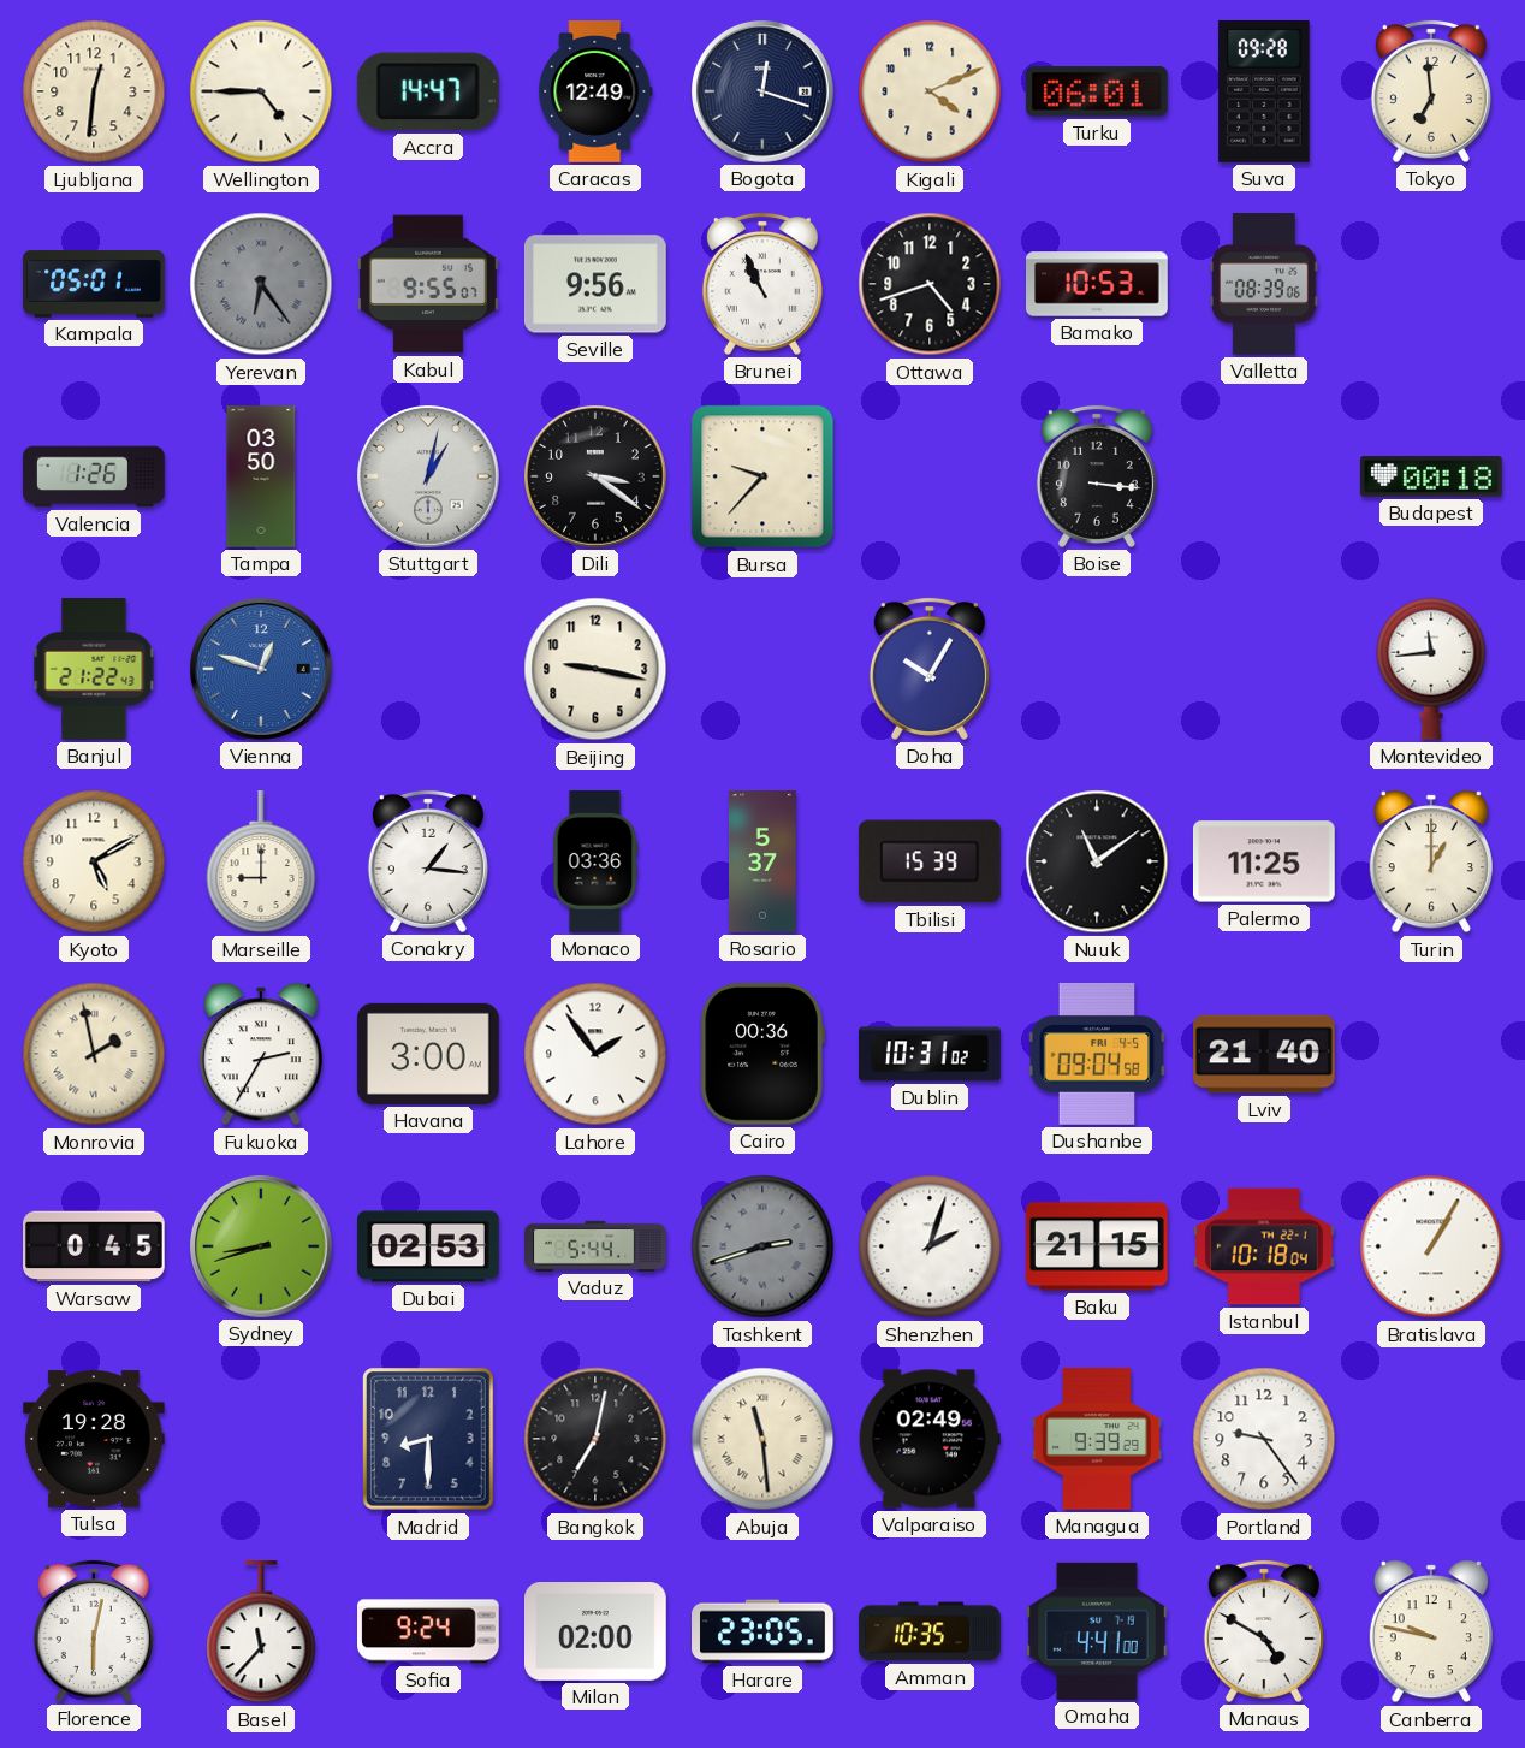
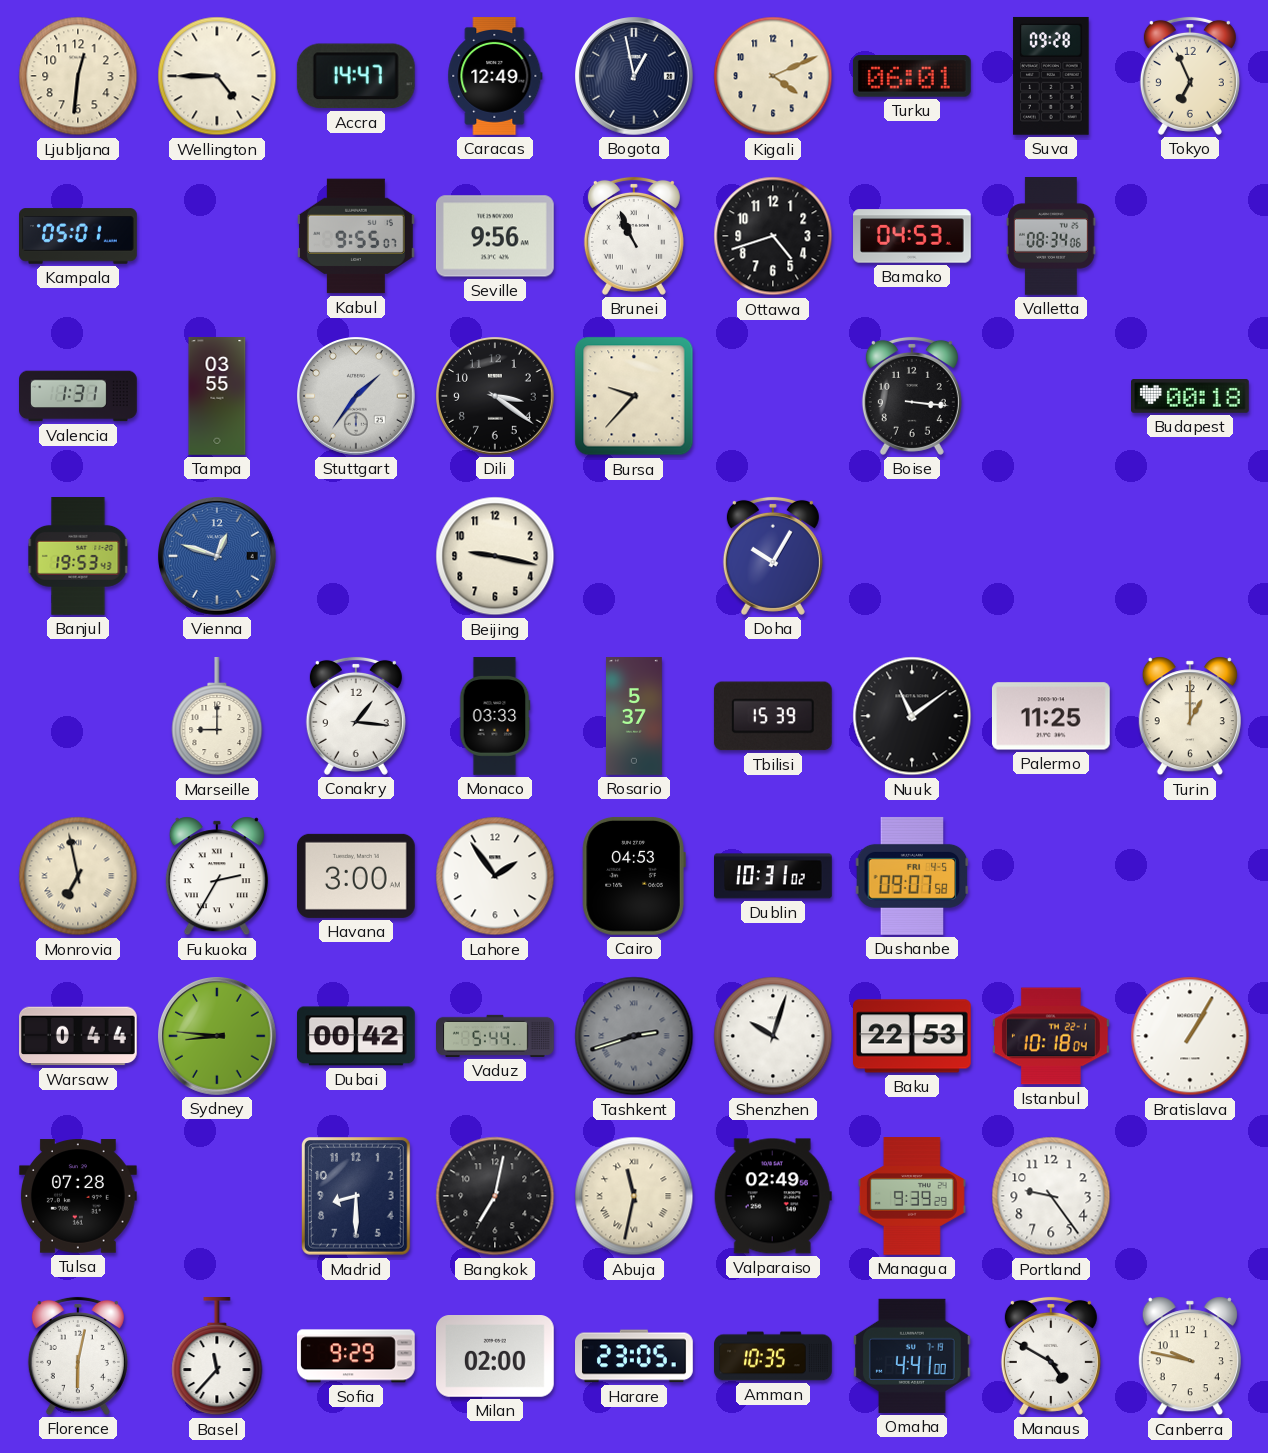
Bogota: 12:18 -> 12:58 (635, 77)
Tokyo: 6:59 -> 6:56 (1190, 76)
Yerevan: 6:24 -> none (261, 284)
Bamako: 10:53 -> 04:53 (913, 236)
Valletta: 08:39 -> 08:34 (1051, 237)
Valencia: 1:26 -> 1:31 (79, 396)
Tampa: 03:50 -> 03:55 (217, 396)
Stuttgart: 1:02 -> 1:36 (357, 397)
Banjul: 21:22 -> 19:53 (78, 557)
Montevideo: 11:44 -> none (1431, 669)
Kyoto: 5:10 -> none (94, 861)
Monaco: 03:36 -> 03:33 (495, 716)
Monrovia: 1:58 -> 6:58 (78, 876)
Cairo: 00:36 -> 04:53 (634, 876)
Dushanbe: 09:04 -> 09:07 (912, 876)
Lviv: 21:40 -> none (1265, 1054)
Warsaw: 0:45 -> 0:44 (79, 1036)
Sydney: 8:42 -> 8:46 (218, 1037)
Dubai: 02:53 -> 00:42 (357, 1036)
Shenzhen: 2:03 -> 10:03 (773, 1036)
Baku: 21:15 -> 22:53 (913, 1036)
Tulsa: 19:28 -> 07:28 (79, 1196)
Abuja: 11:29 -> 11:32 (634, 1196)
Sofia: 9:24 -> 9:29 (357, 1356)
